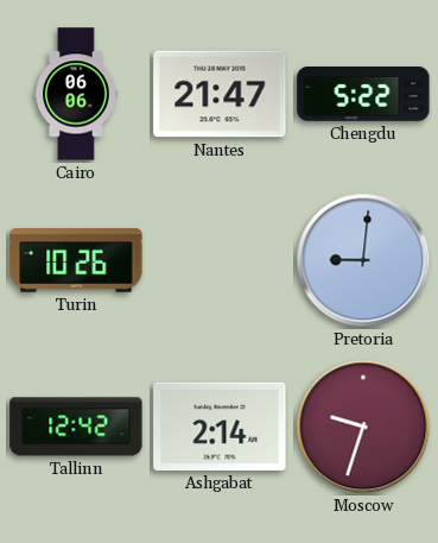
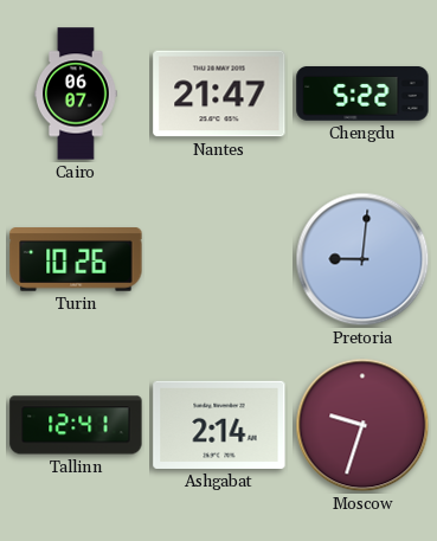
Cairo: 06:06 -> 06:07 (76, 94)
Tallinn: 12:42 -> 12:41 (76, 425)
